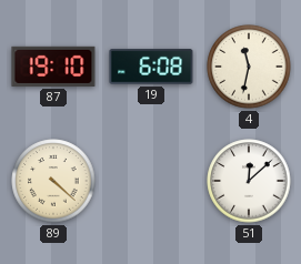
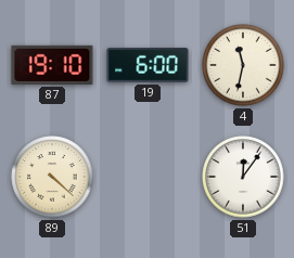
19: 6:08 -> 6:00 (148, 65)
51: 12:08 -> 12:06 (243, 177)
